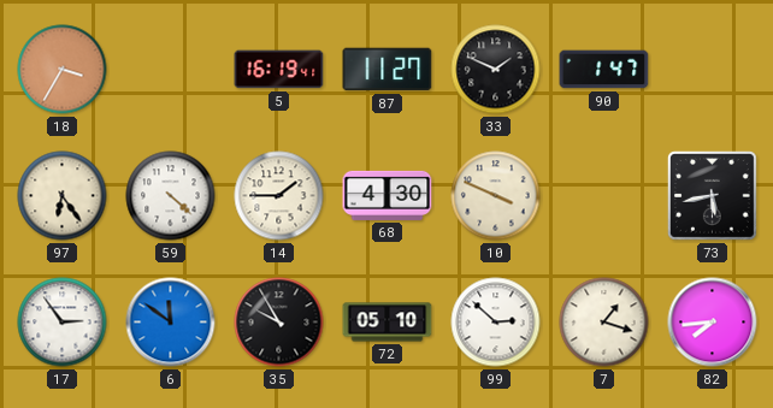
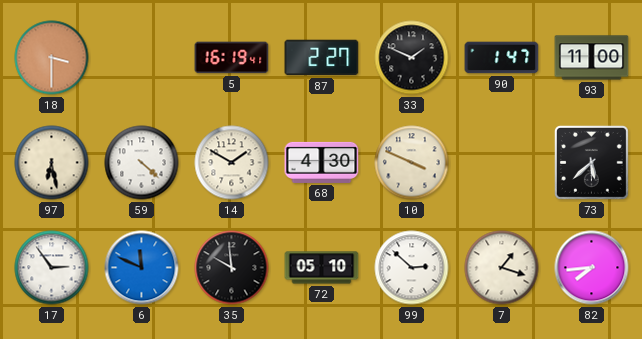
18: 3:35 -> 3:30 (52, 58)
87: 11:27 -> 2:27 (322, 58)
93: none -> 11:00 (592, 58)
97: 6:24 -> 6:28 (52, 163)
14: 1:45 -> 1:50 (232, 163)
73: 5:43 -> 5:38 (591, 162)
6: 11:51 -> 11:49 (142, 268)
35: 9:55 -> 9:59 (232, 268)
